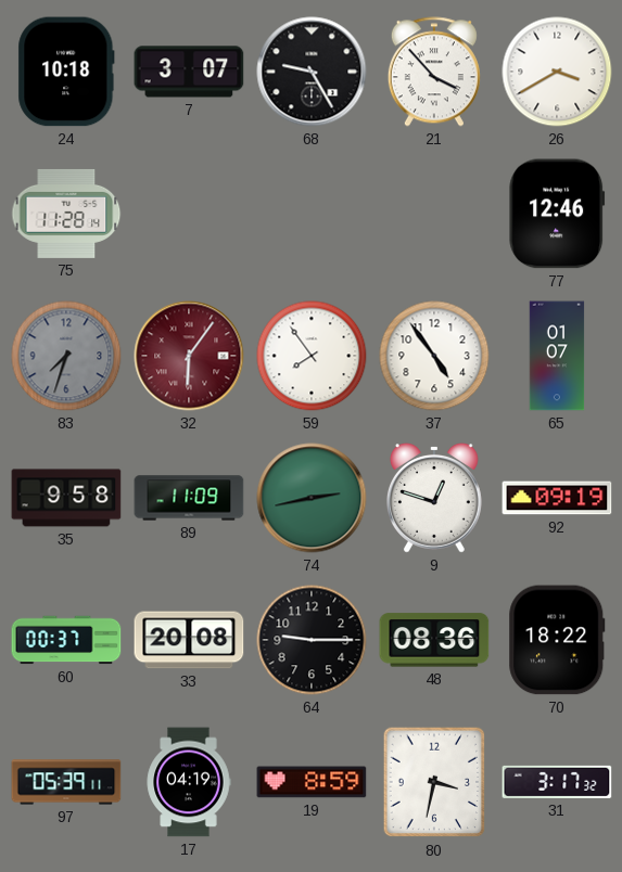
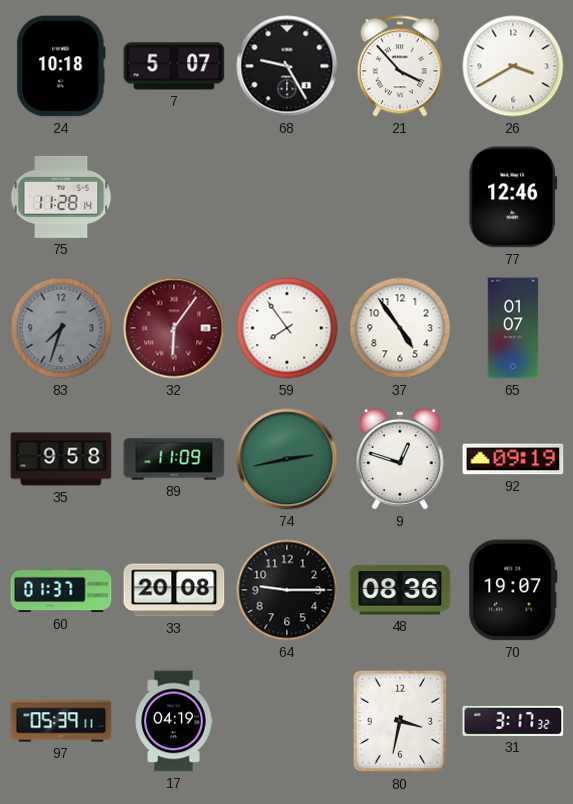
7: 3:07 -> 5:07 (174, 66)
60: 00:37 -> 01:37 (61, 590)
70: 18:22 -> 19:07 (513, 590)
19: 8:59 -> none (312, 782)
